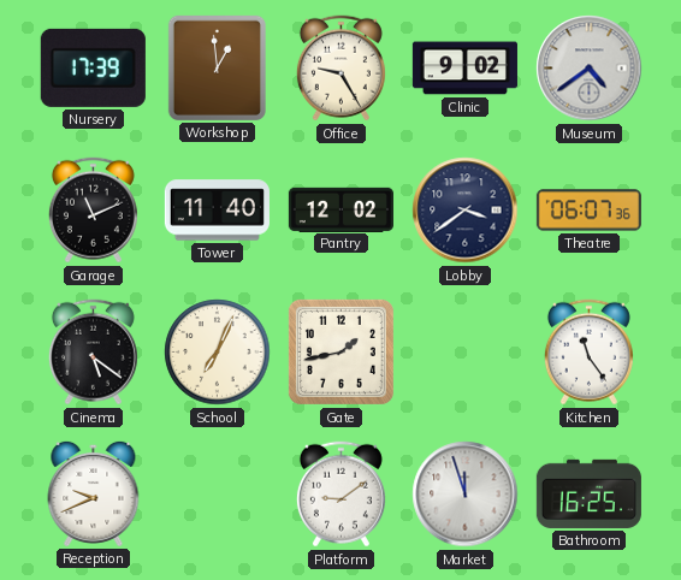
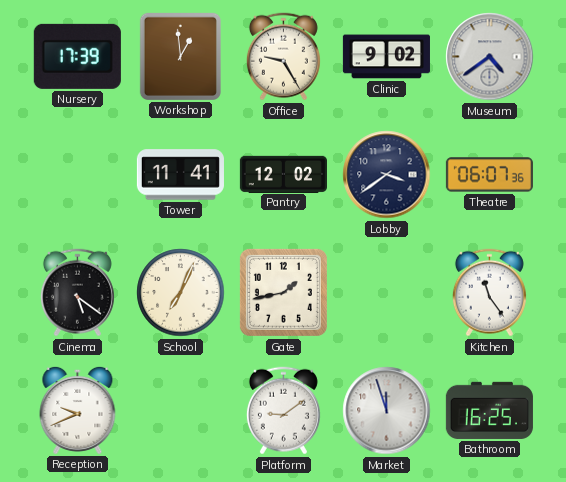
Garage: 11:11 -> none (93, 211)
Tower: 11:40 -> 11:41 (180, 175)
